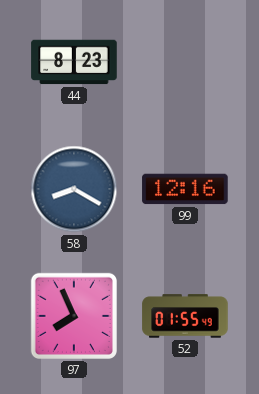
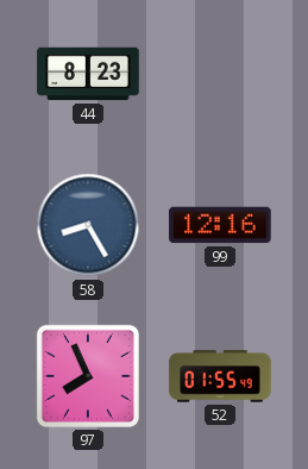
58: 8:20 -> 8:25 (88, 225)
